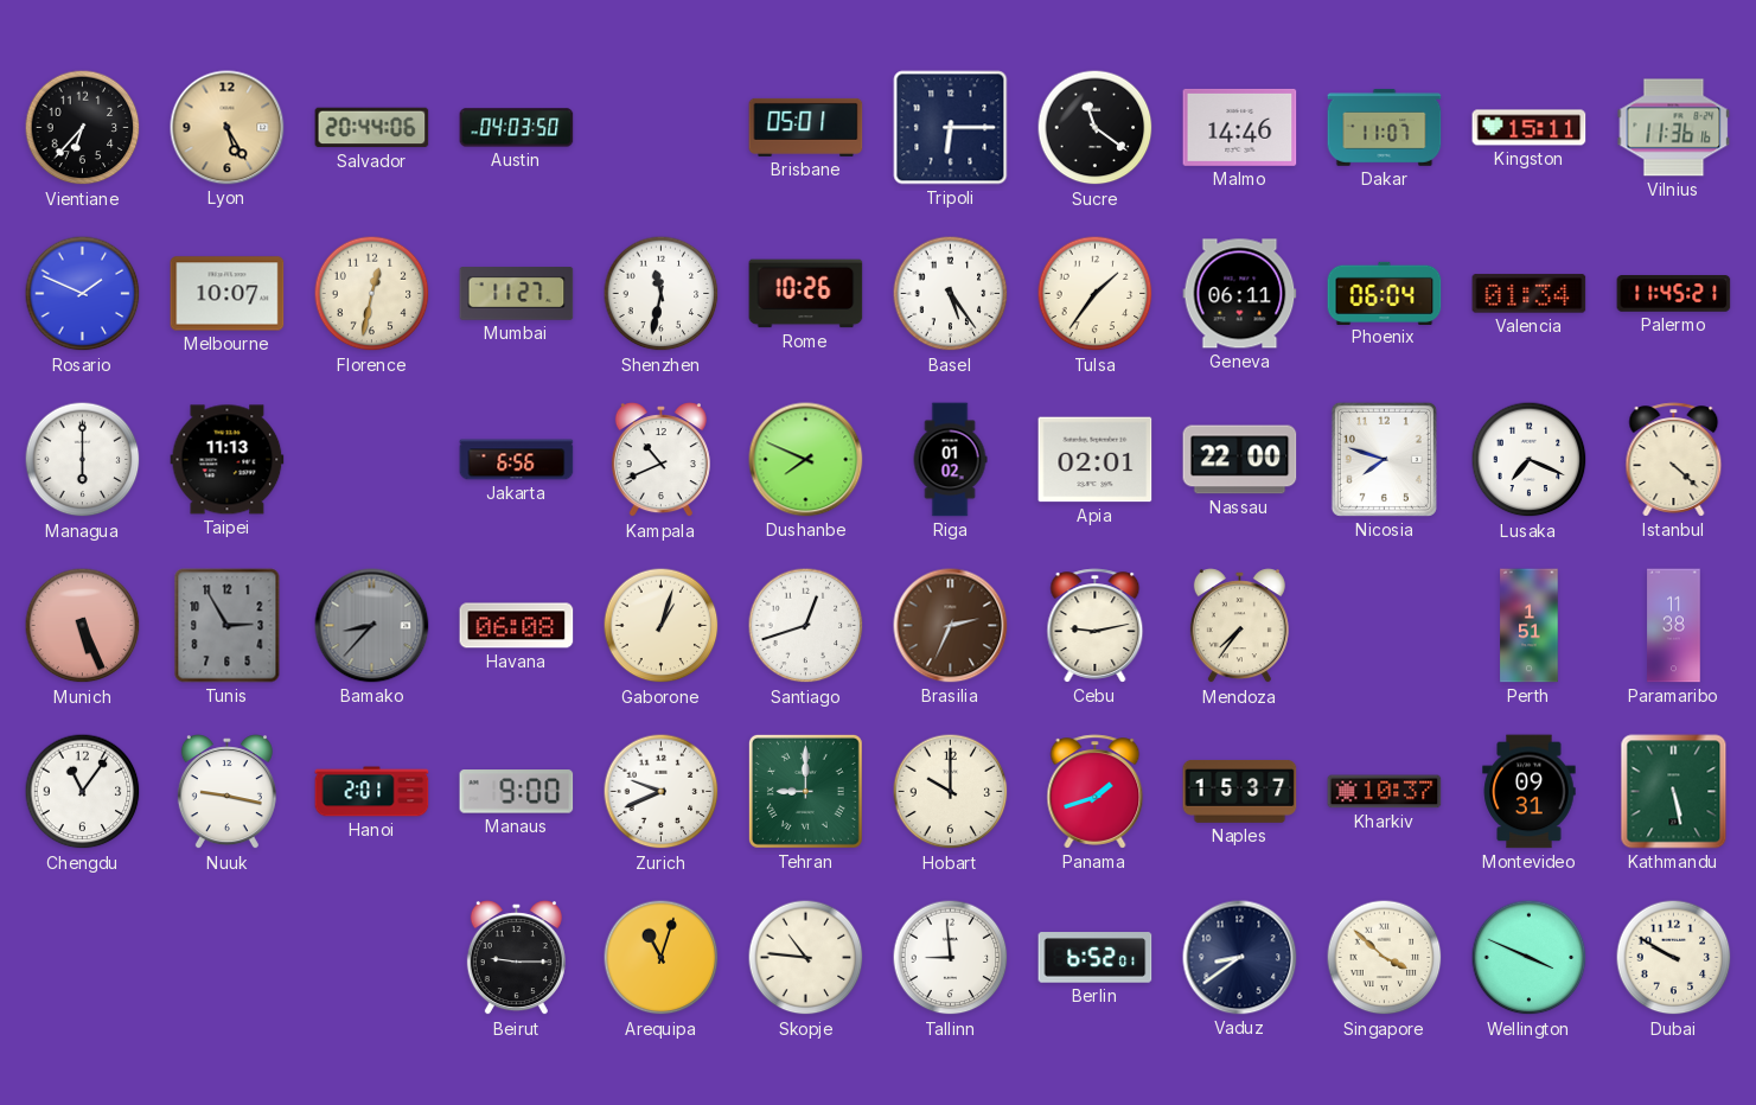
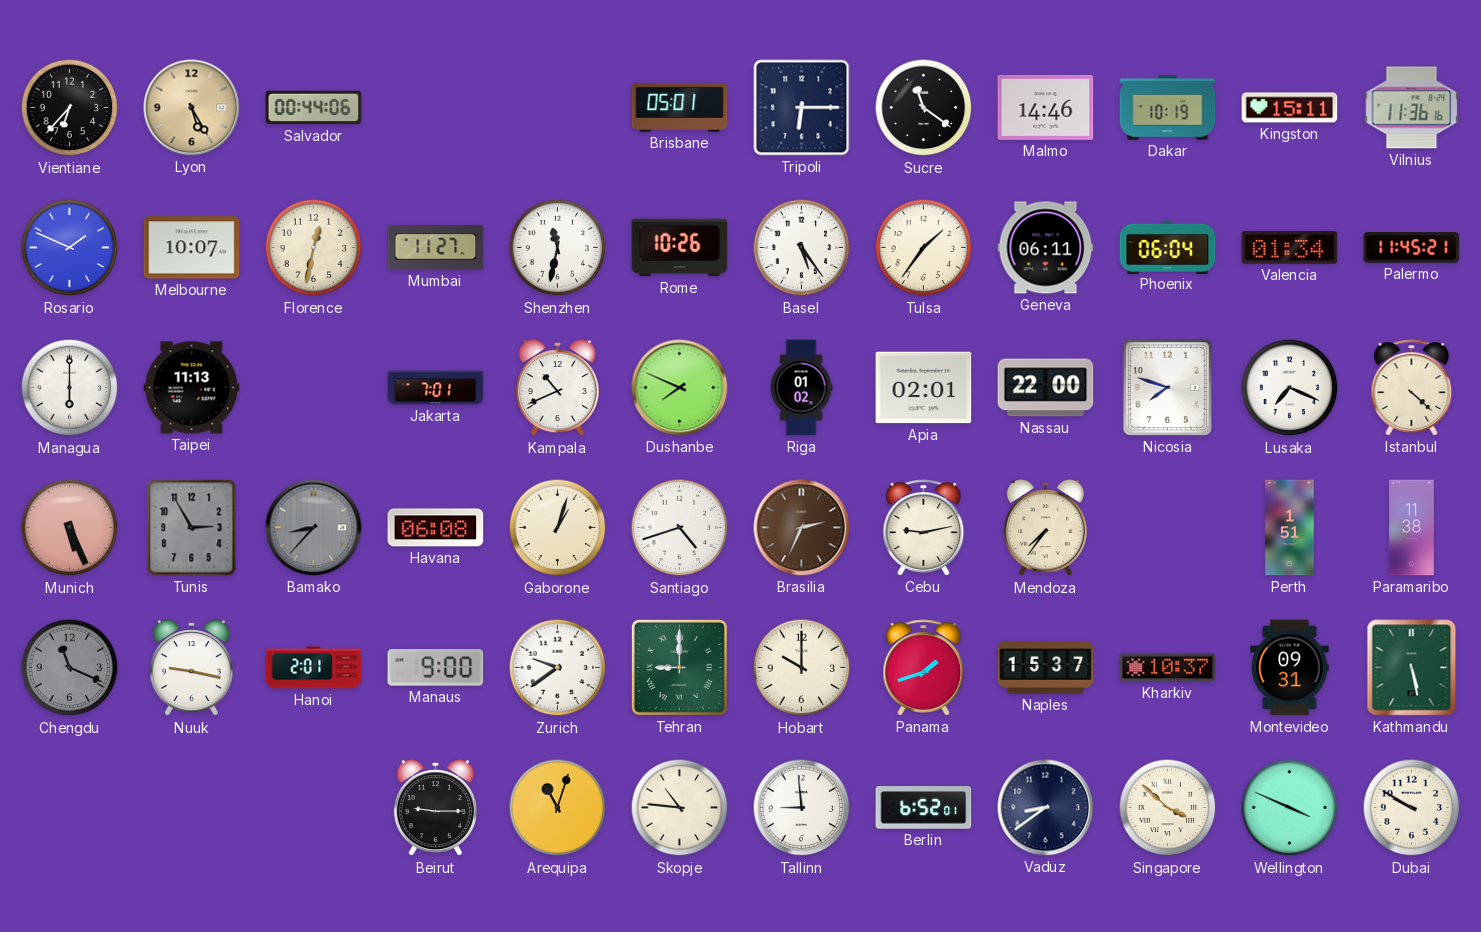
Salvador: 20:44 -> 00:44 (314, 108)
Austin: 04:03 -> none (517, 128)
Dakar: 11:07 -> 10:19 (1168, 108)
Jakarta: 6:56 -> 7:01 (436, 388)
Santiago: 12:42 -> 4:42 (680, 528)
Chengdu: 11:06 -> 11:19 (70, 668)
Chengdu dial: white -> grey (70, 668)
Zurich: 9:41 -> 9:39 (558, 668)
